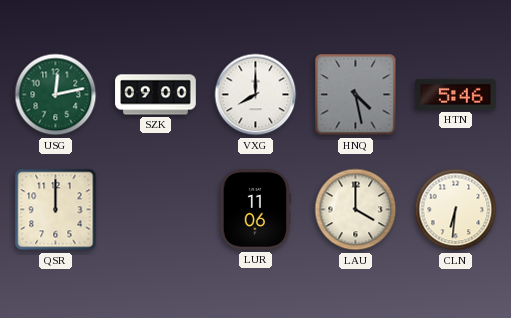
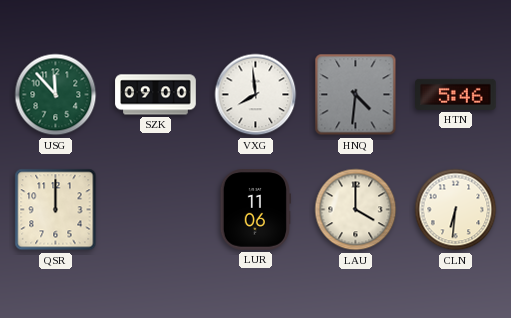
USG: 12:13 -> 11:53 (56, 95)
VXG: 8:00 -> 7:59 (256, 95)
HNQ: 4:28 -> 4:31 (356, 95)
